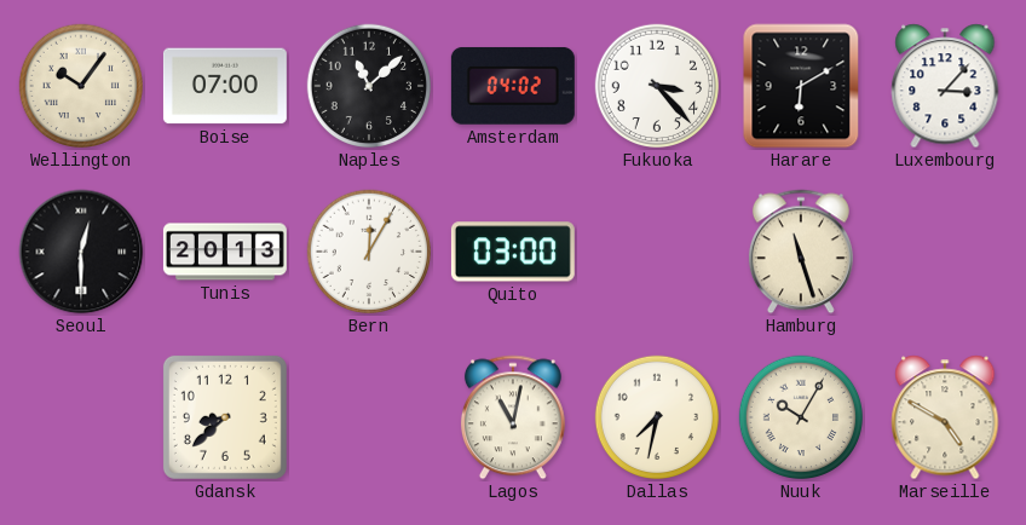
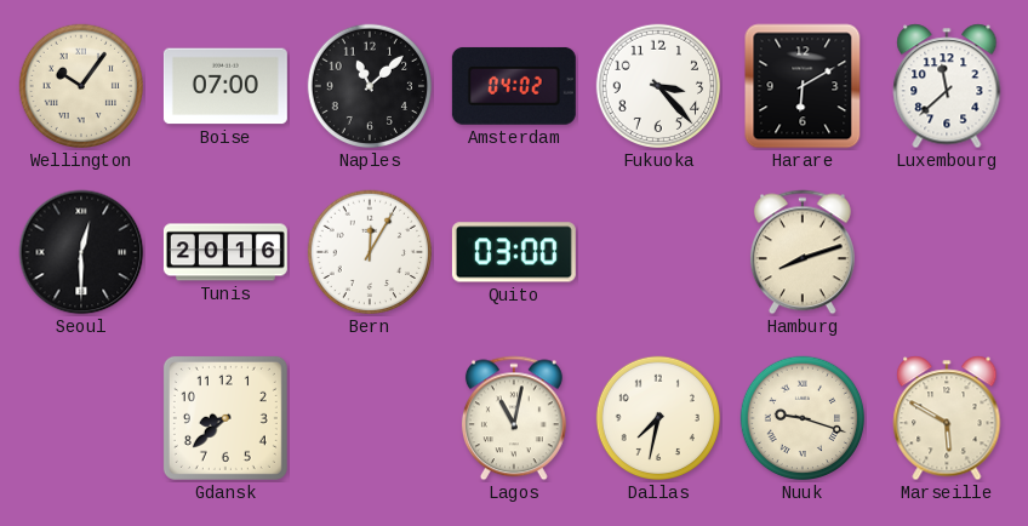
Luxembourg: 3:07 -> 11:38 (947, 86)
Tunis: 20:13 -> 20:16 (225, 252)
Hamburg: 11:27 -> 8:12 (803, 252)
Nuuk: 10:05 -> 9:18 (803, 418)
Marseille: 4:50 -> 5:50 (947, 418)
